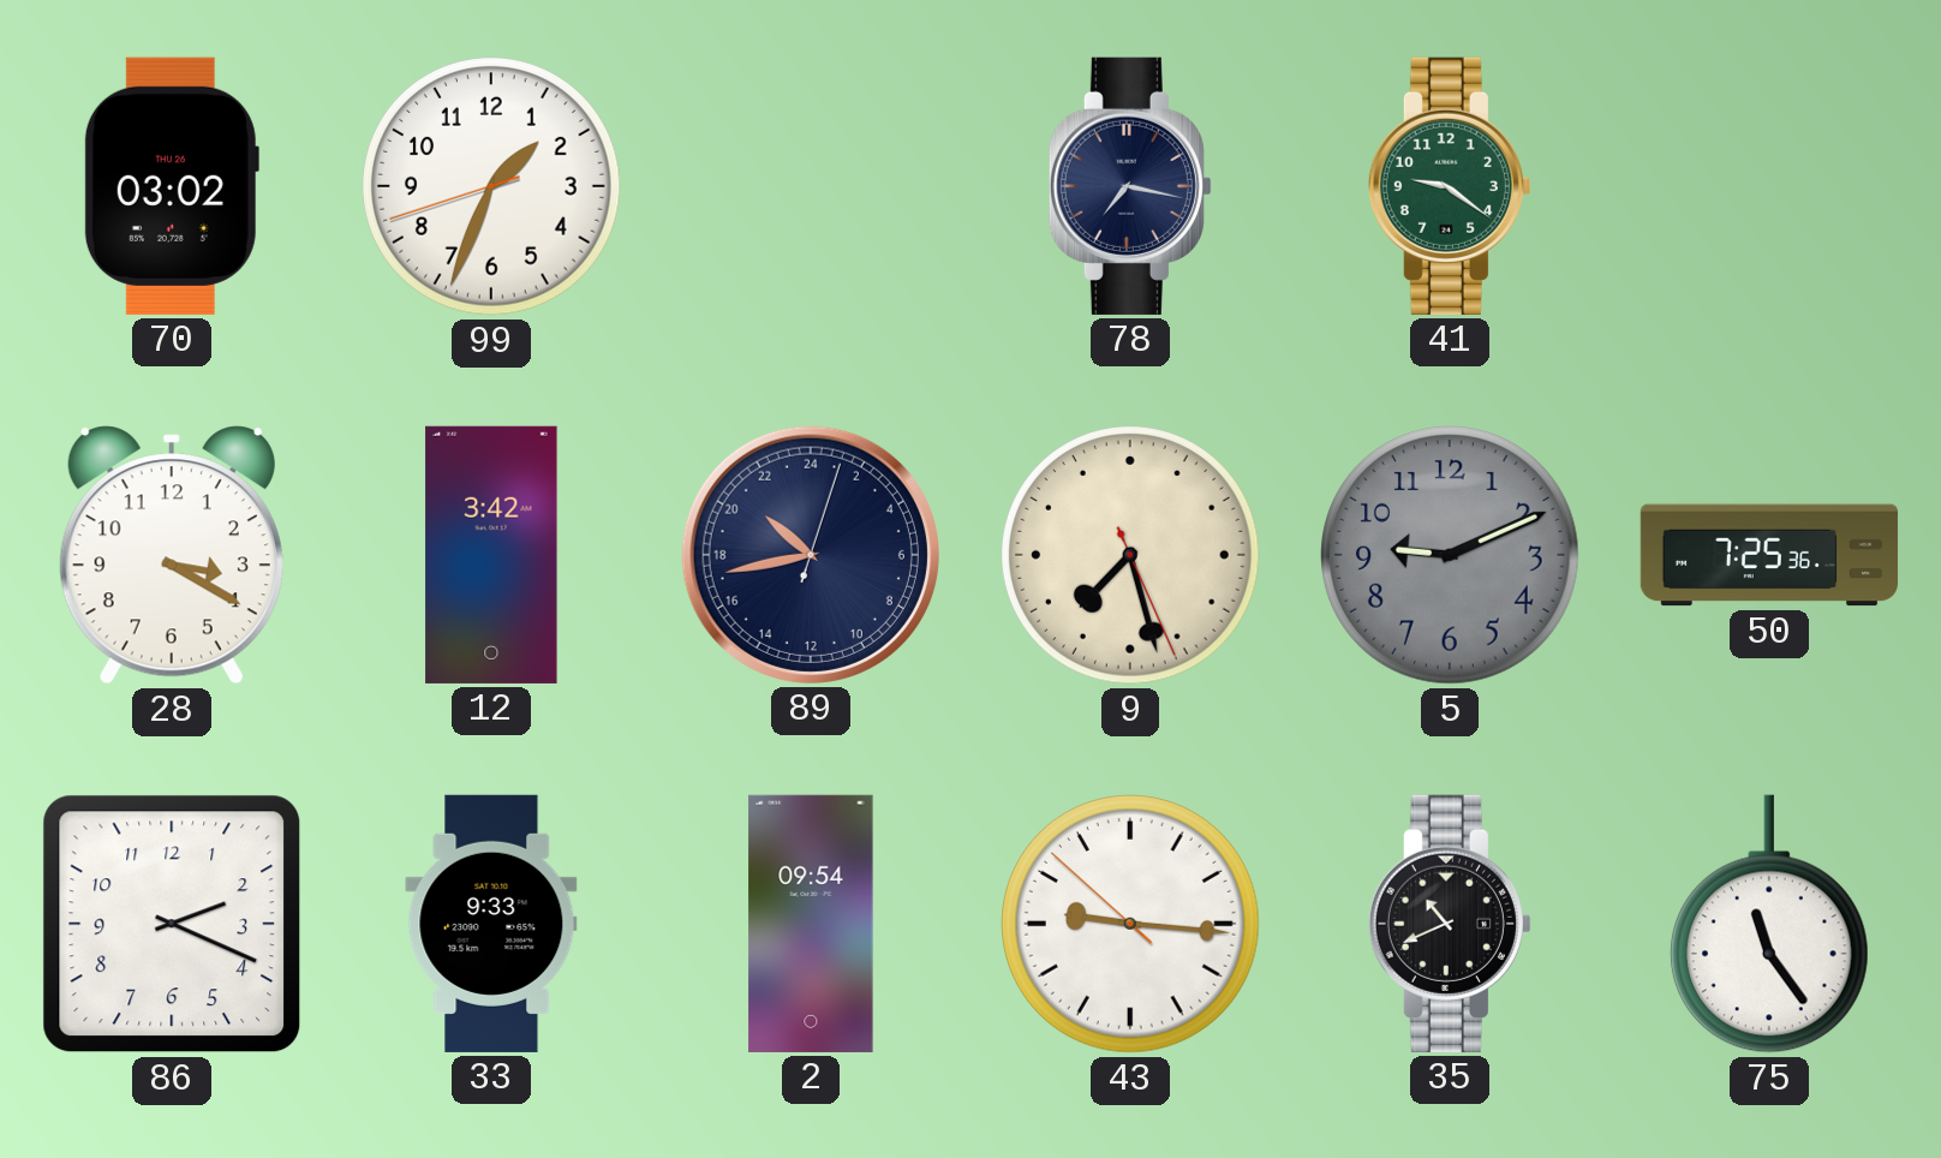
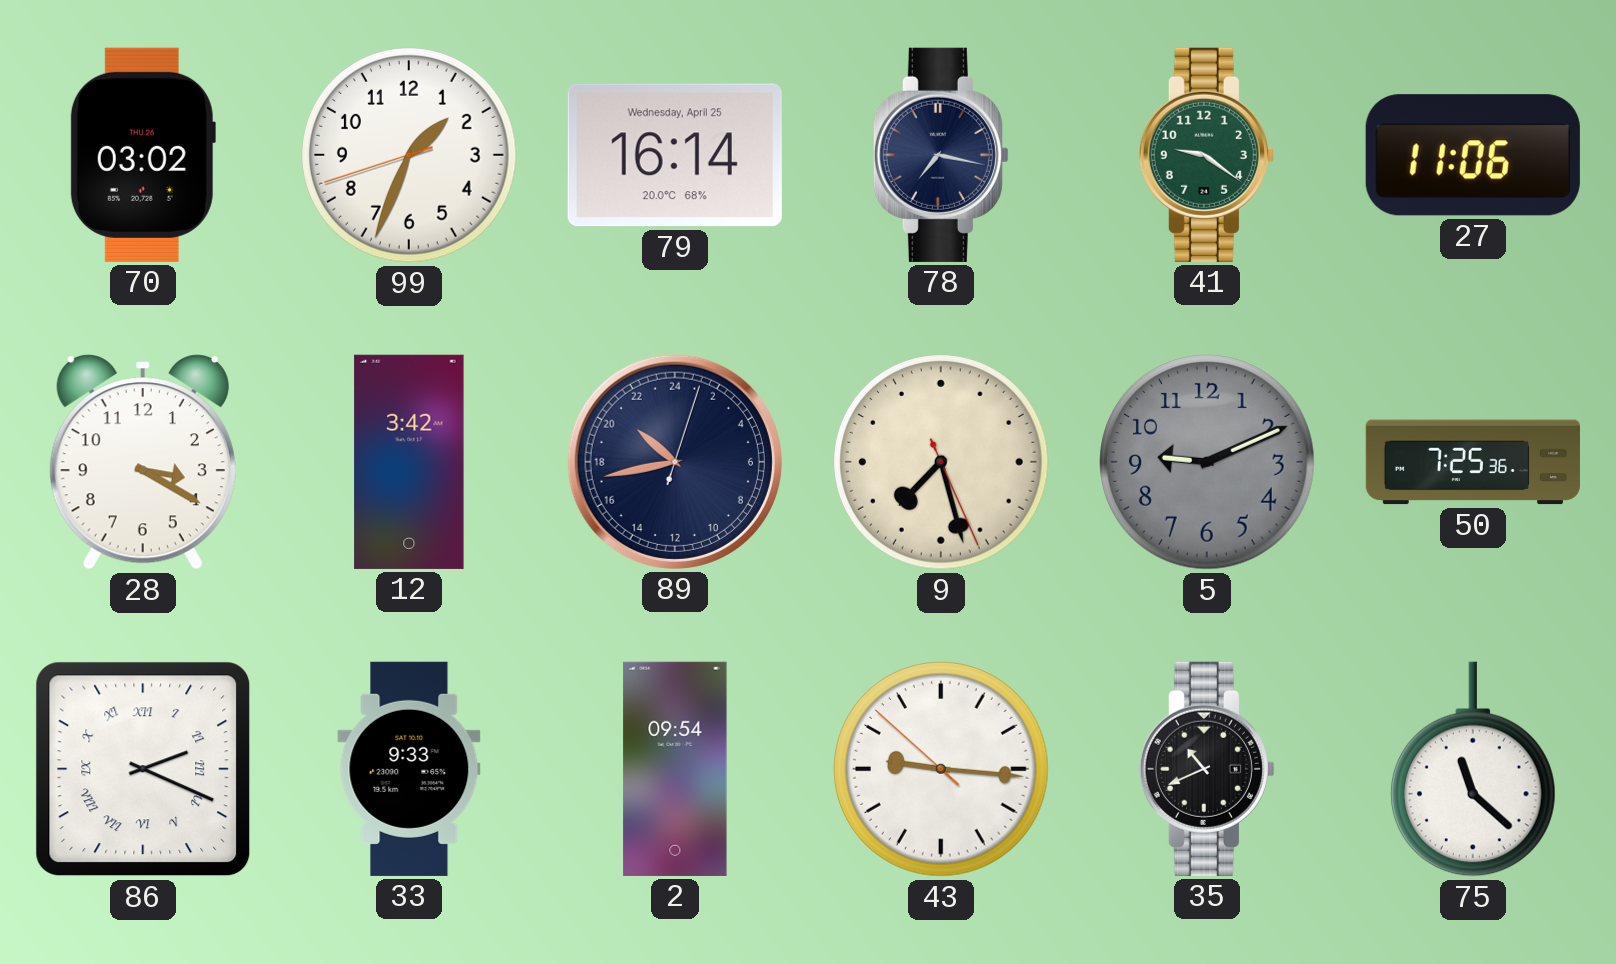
79: none -> 16:14 (675, 155)
27: none -> 11:06 (1473, 155)
86 numerals: Arabic -> Roman (143, 769)
75: 11:24 -> 11:22 (1473, 769)
